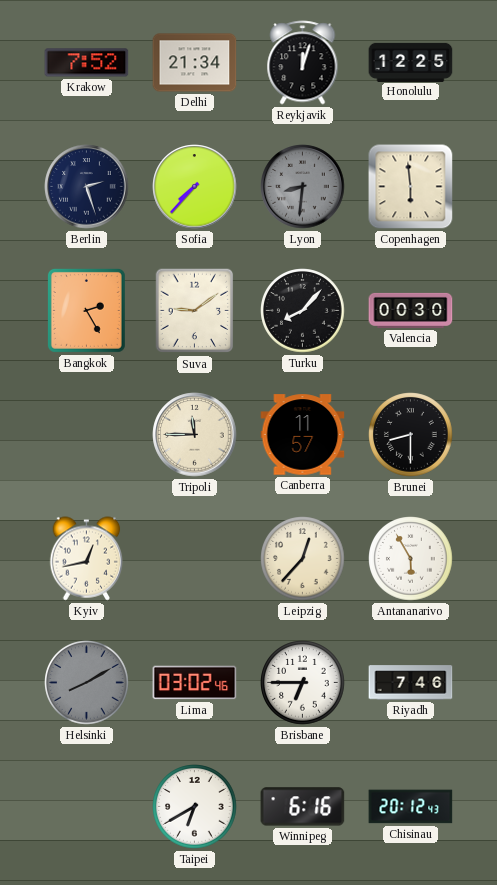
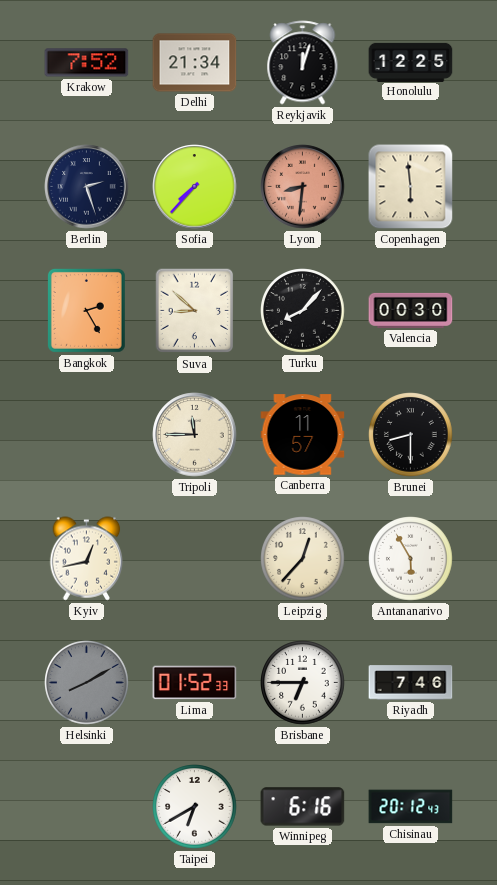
Lyon dial: grey -> salmon (303, 187)
Suva: 9:09 -> 8:52 (195, 311)
Lima: 03:02 -> 01:52 (195, 683)
